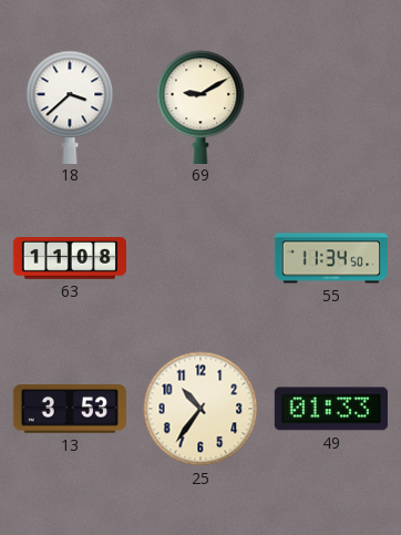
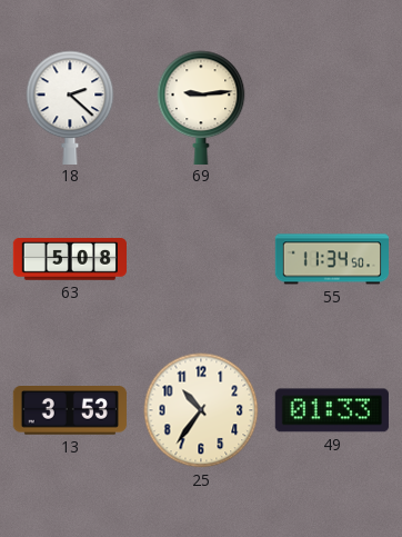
18: 3:38 -> 2:22 (70, 107)
69: 9:10 -> 9:14 (201, 107)
63: 11:08 -> 5:08 (69, 259)
